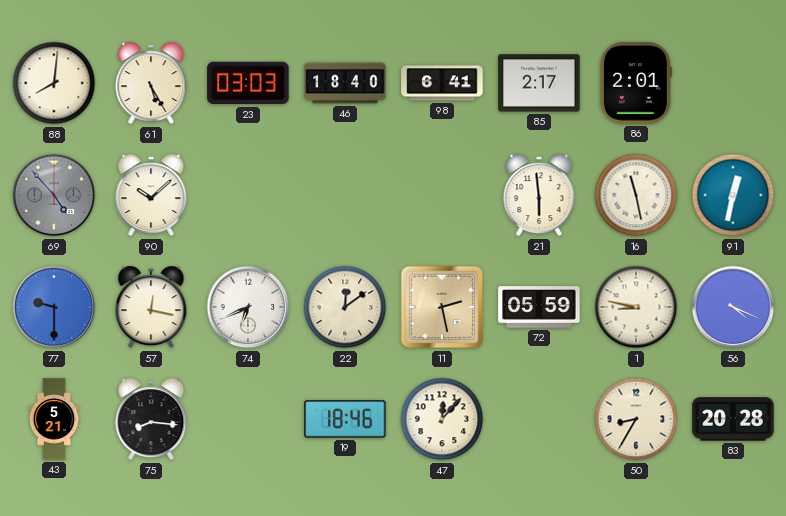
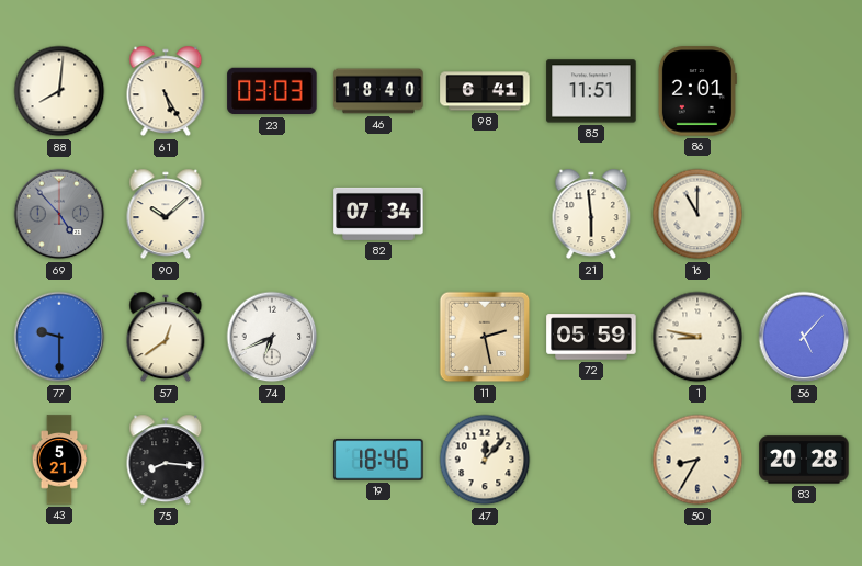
85: 2:17 -> 11:51 (591, 91)
82: none -> 07:34 (378, 214)
16: 11:28 -> 11:00 (697, 214)
91: 12:32 -> none (733, 195)
57: 12:17 -> 12:39 (166, 337)
22: 12:09 -> none (345, 307)
56: 4:19 -> 5:07 (804, 337)
